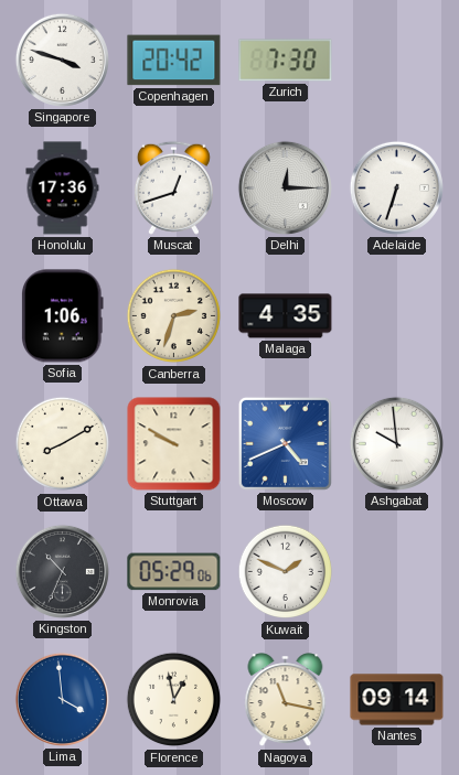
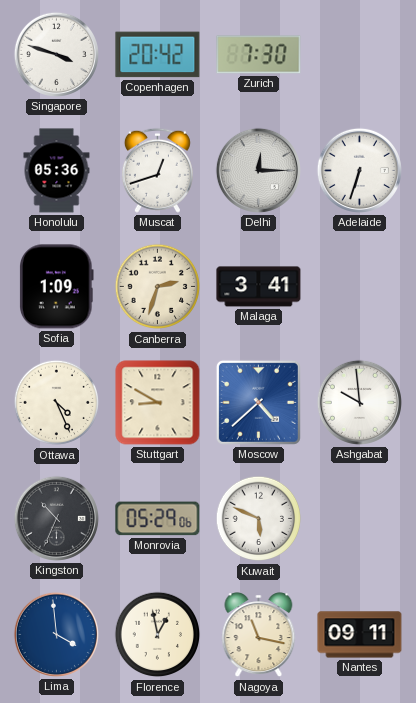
Honolulu: 17:36 -> 05:36 (57, 171)
Sofia: 1:06 -> 1:09 (57, 287)
Malaga: 4:35 -> 3:41 (259, 287)
Ottawa: 8:10 -> 4:26 (57, 403)
Stuttgart: 9:50 -> 8:50 (158, 403)
Moscow: 4:41 -> 4:38 (258, 402)
Kuwait: 1:49 -> 5:49 (259, 519)
Nantes: 09:14 -> 09:11 (360, 635)
